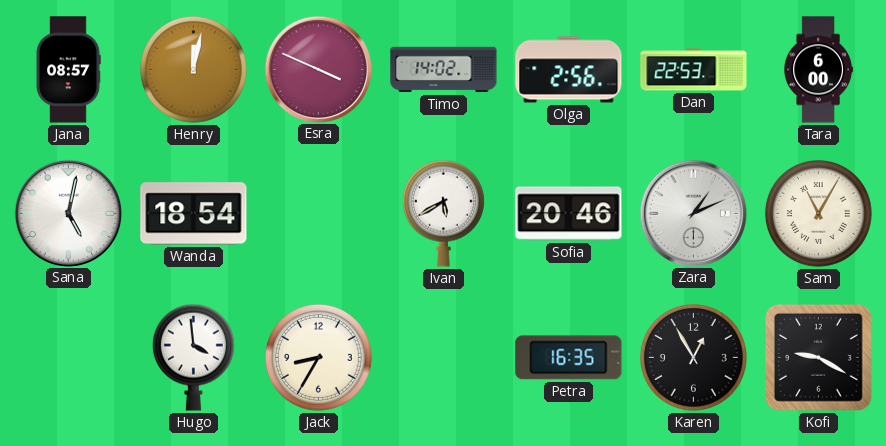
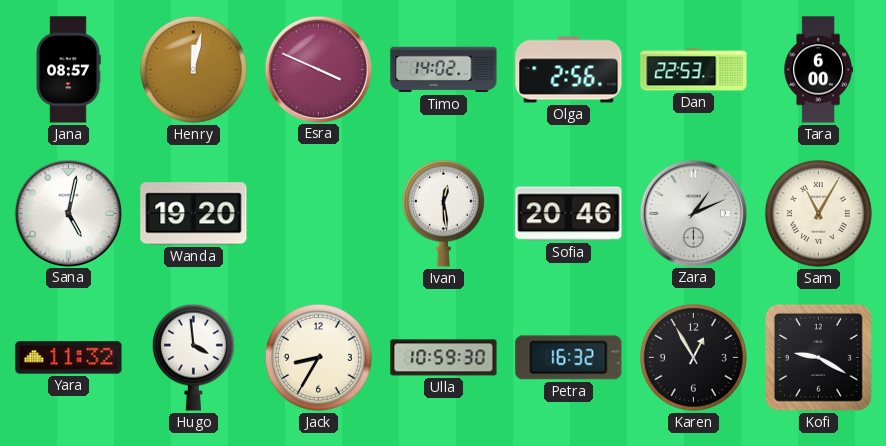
Wanda: 18:54 -> 19:20 (194, 214)
Ivan: 5:40 -> 12:29 (443, 213)
Yara: none -> 11:32 (69, 358)
Ulla: none -> 10:59 (444, 358)
Petra: 16:35 -> 16:32 (569, 358)
